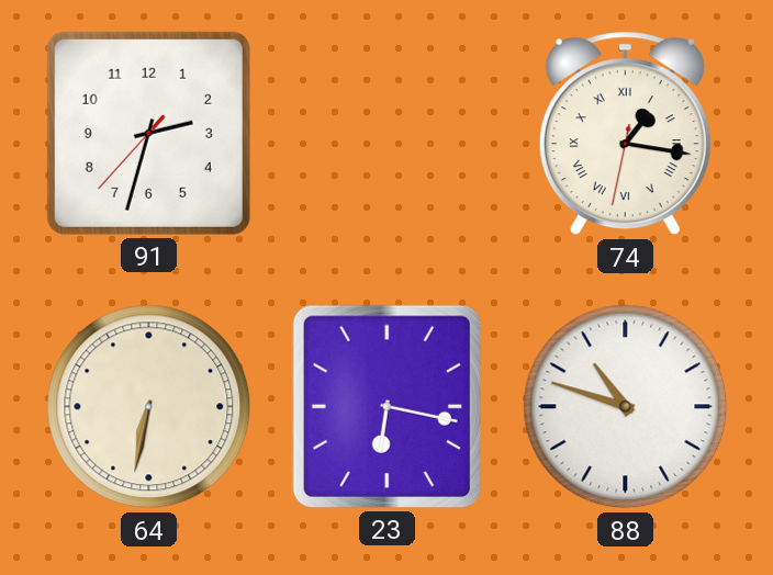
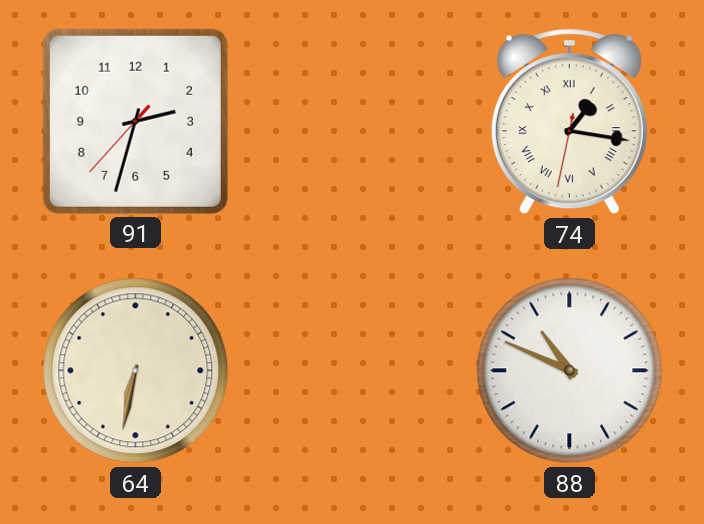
23: 6:17 -> none (386, 406)
88: 10:48 -> 10:49 (570, 371)
